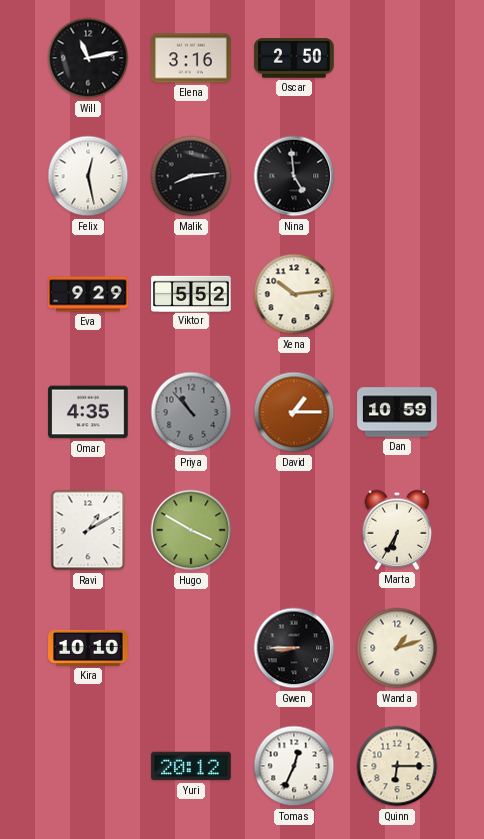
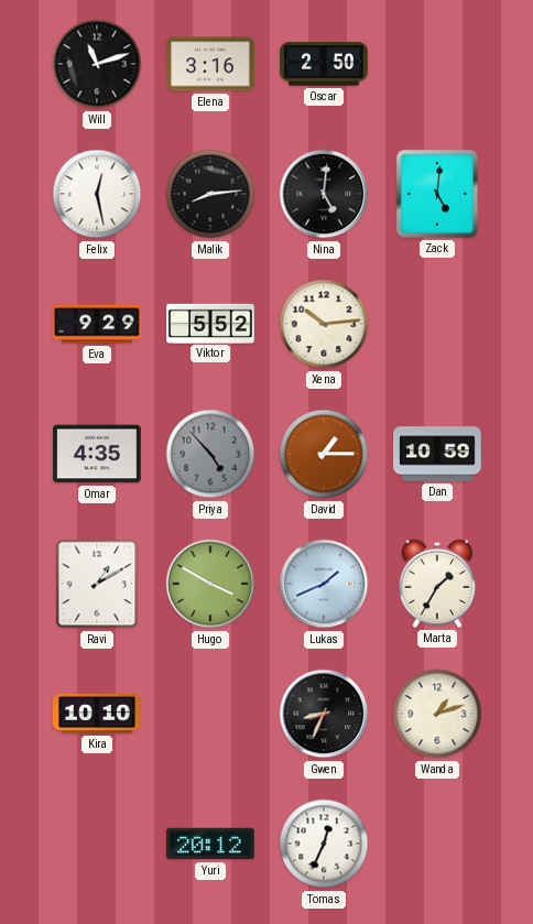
Will: 11:13 -> 11:12 (97, 64)
Nina: 4:59 -> 5:01 (324, 194)
Zack: none -> 5:01 (437, 194)
Priya: 10:53 -> 4:53 (210, 454)
Lukas: none -> 1:41 (324, 584)
Marta: 6:35 -> 1:35 (437, 584)
Gwen: 8:45 -> 8:34 (324, 714)
Quinn: 6:15 -> none (397, 766)
